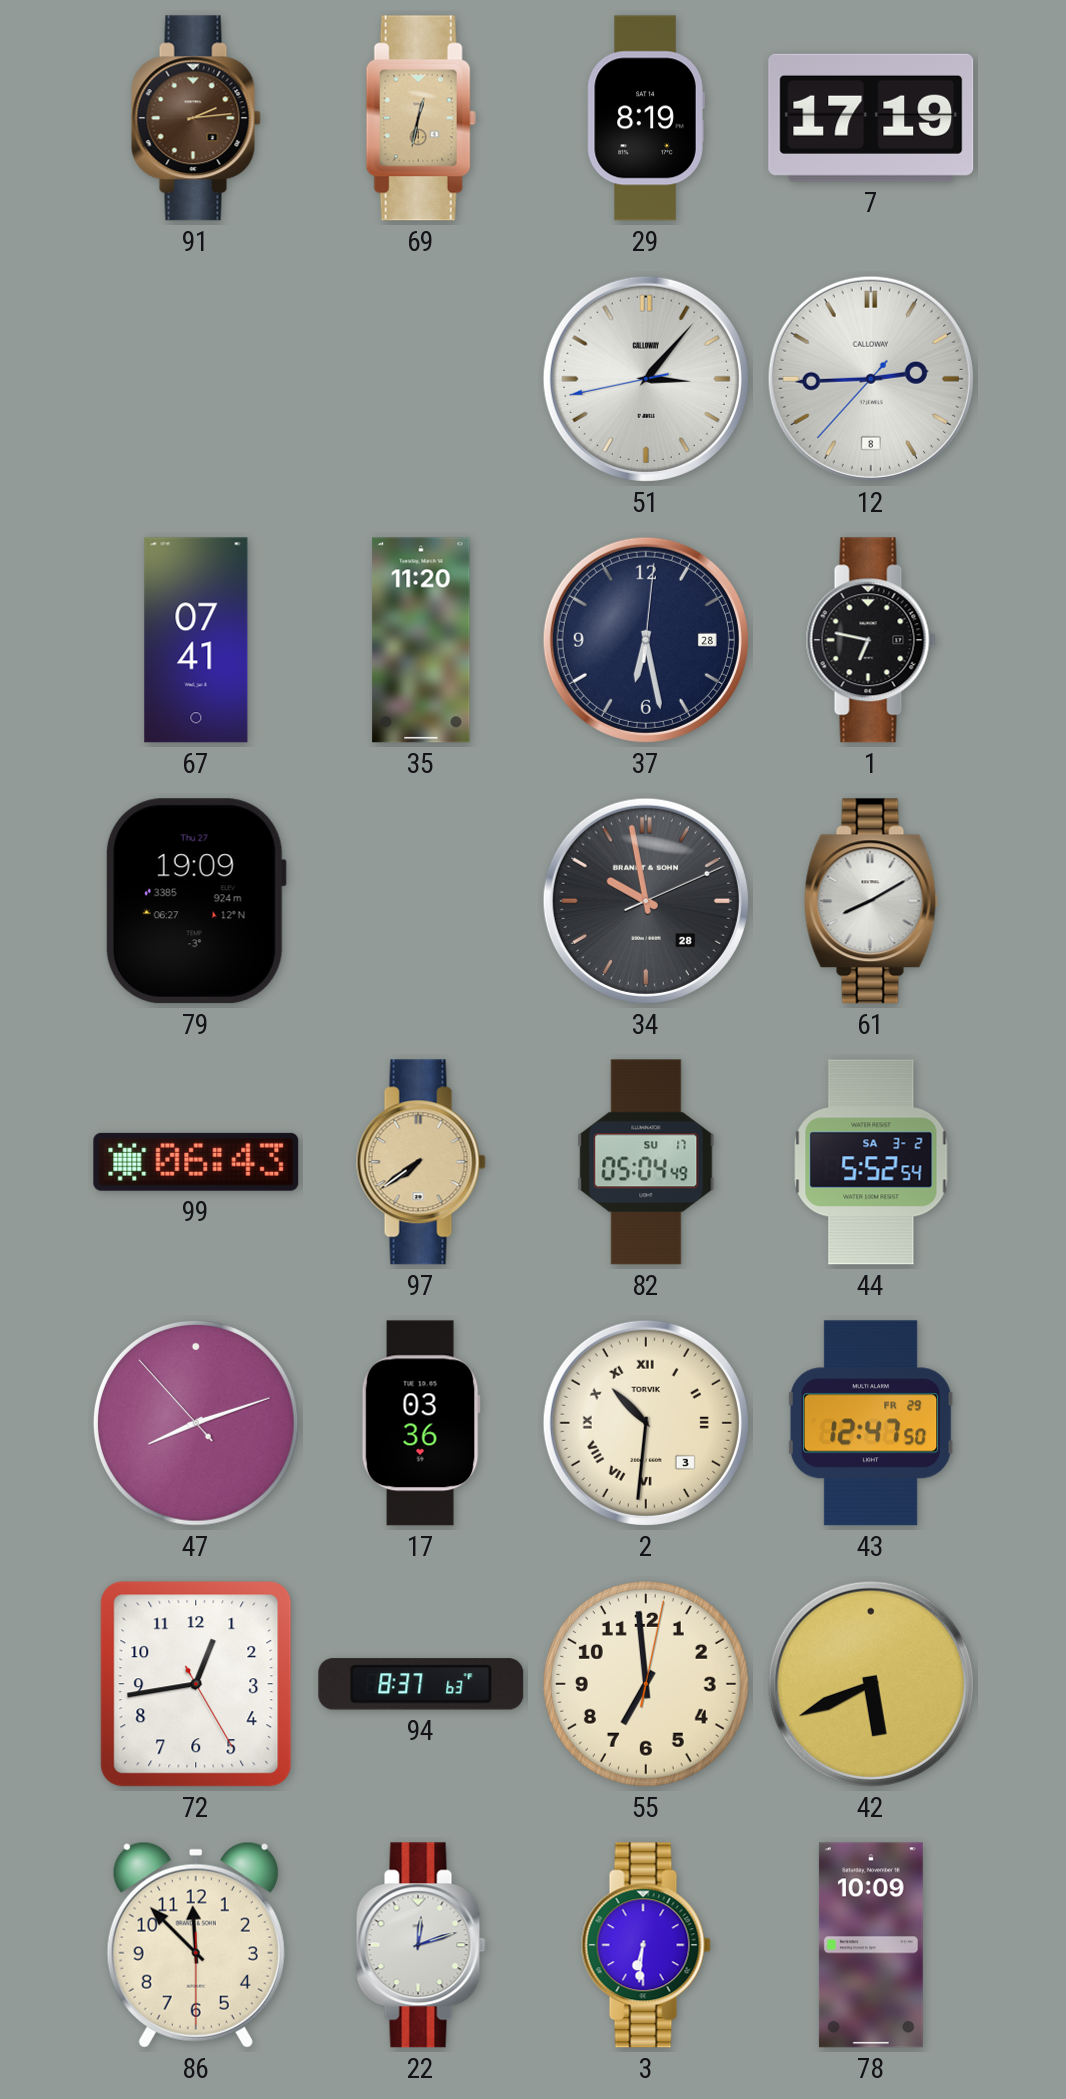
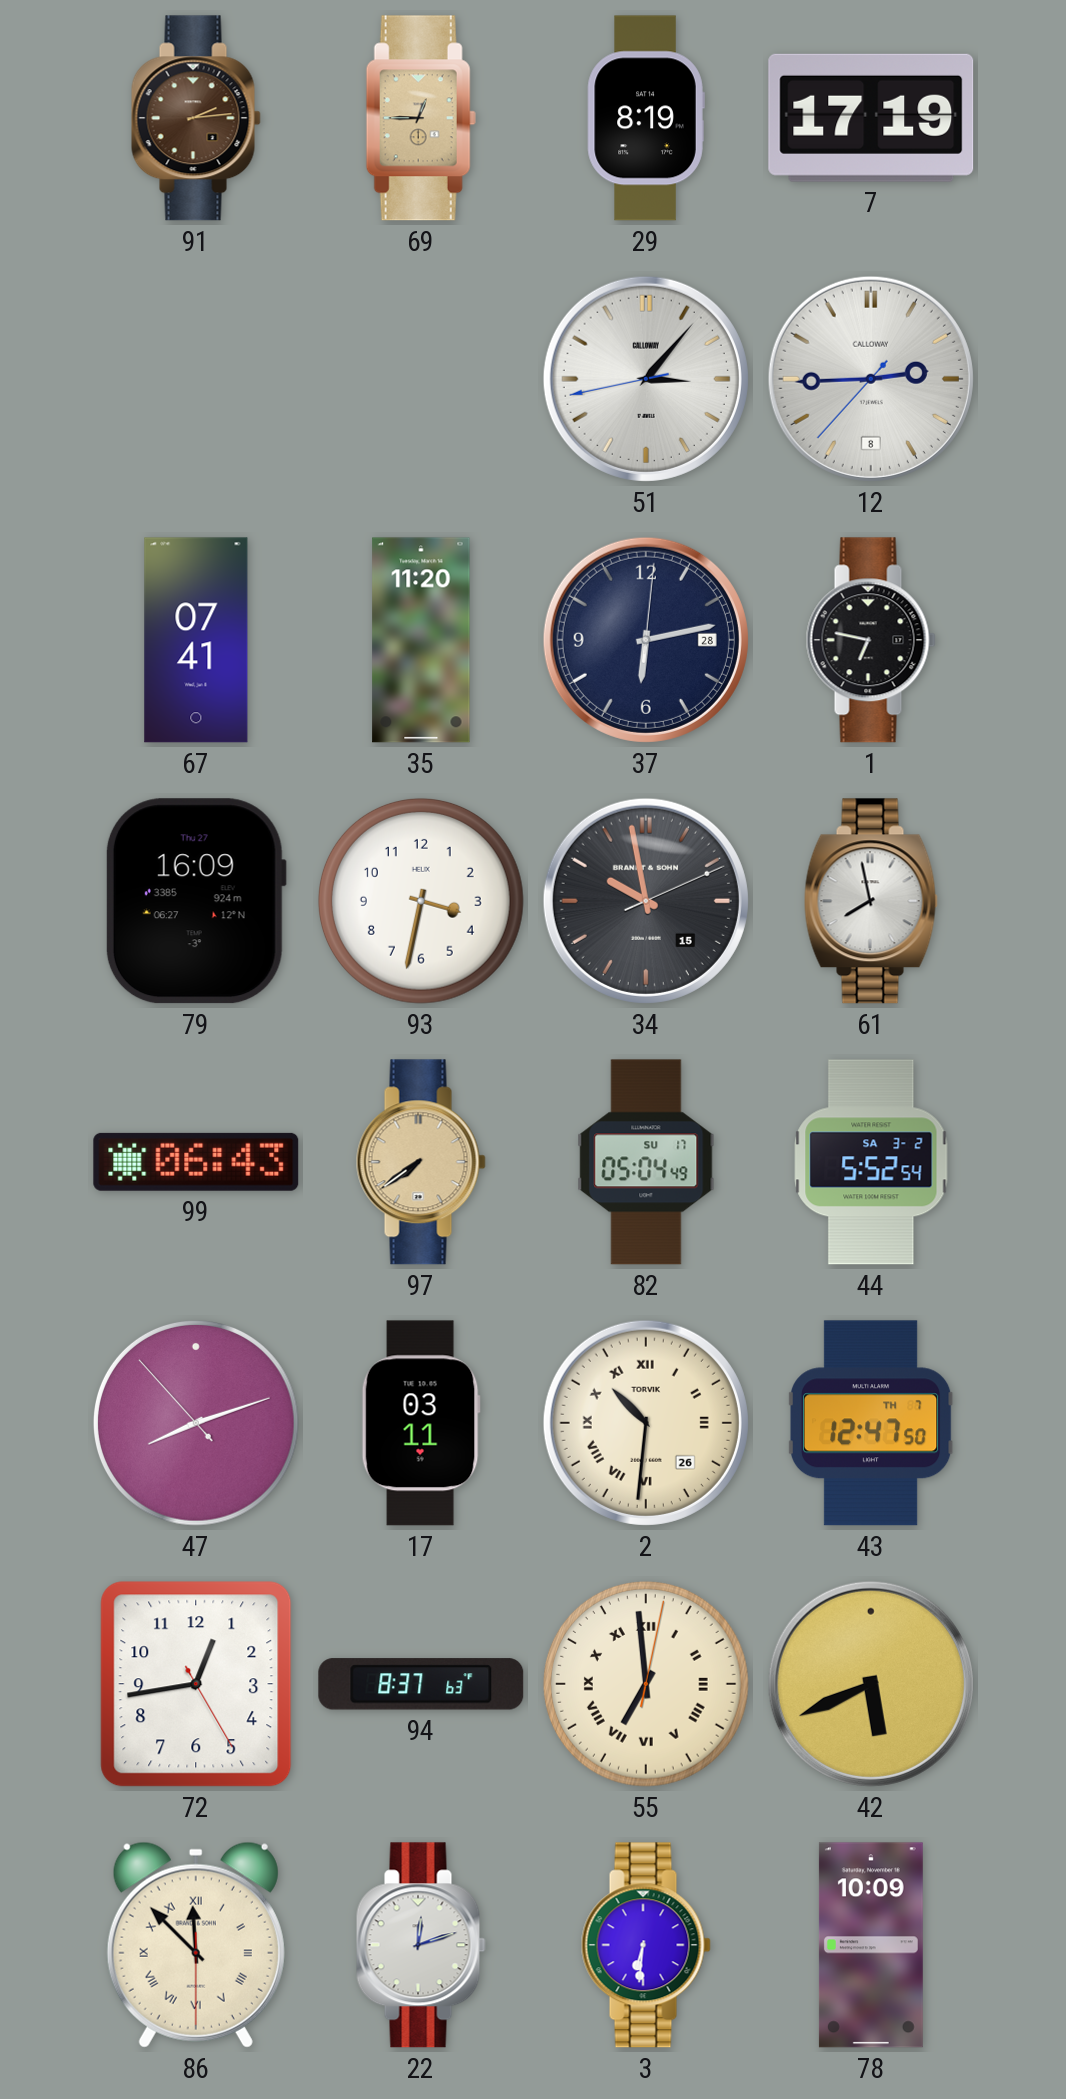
69: 12:32 -> 12:45 (421, 118)
37: 6:28 -> 6:13 (646, 640)
79: 19:09 -> 16:09 (196, 901)
93: none -> 3:32 (421, 901)
34 date: 28 -> 15 (646, 901)
61: 8:10 -> 7:58 (871, 901)
17: 03:36 -> 03:11 (421, 1423)
2 date: 3 -> 26 (646, 1423)
43 date: FR 29 -> TH 7 (871, 1423)
55 numerals: Arabic -> Roman (646, 1684)
86 numerals: Arabic -> Roman (196, 1945)
